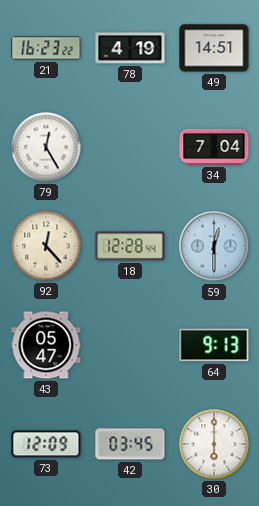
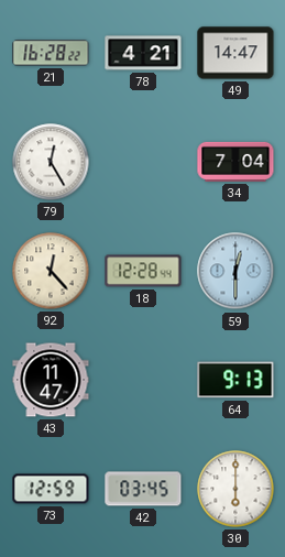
21: 16:23 -> 16:28 (51, 53)
78: 4:19 -> 4:21 (143, 53)
49: 14:51 -> 14:47 (235, 53)
43: 05:47 -> 11:47 (51, 380)
73: 12:09 -> 12:59 (51, 489)
